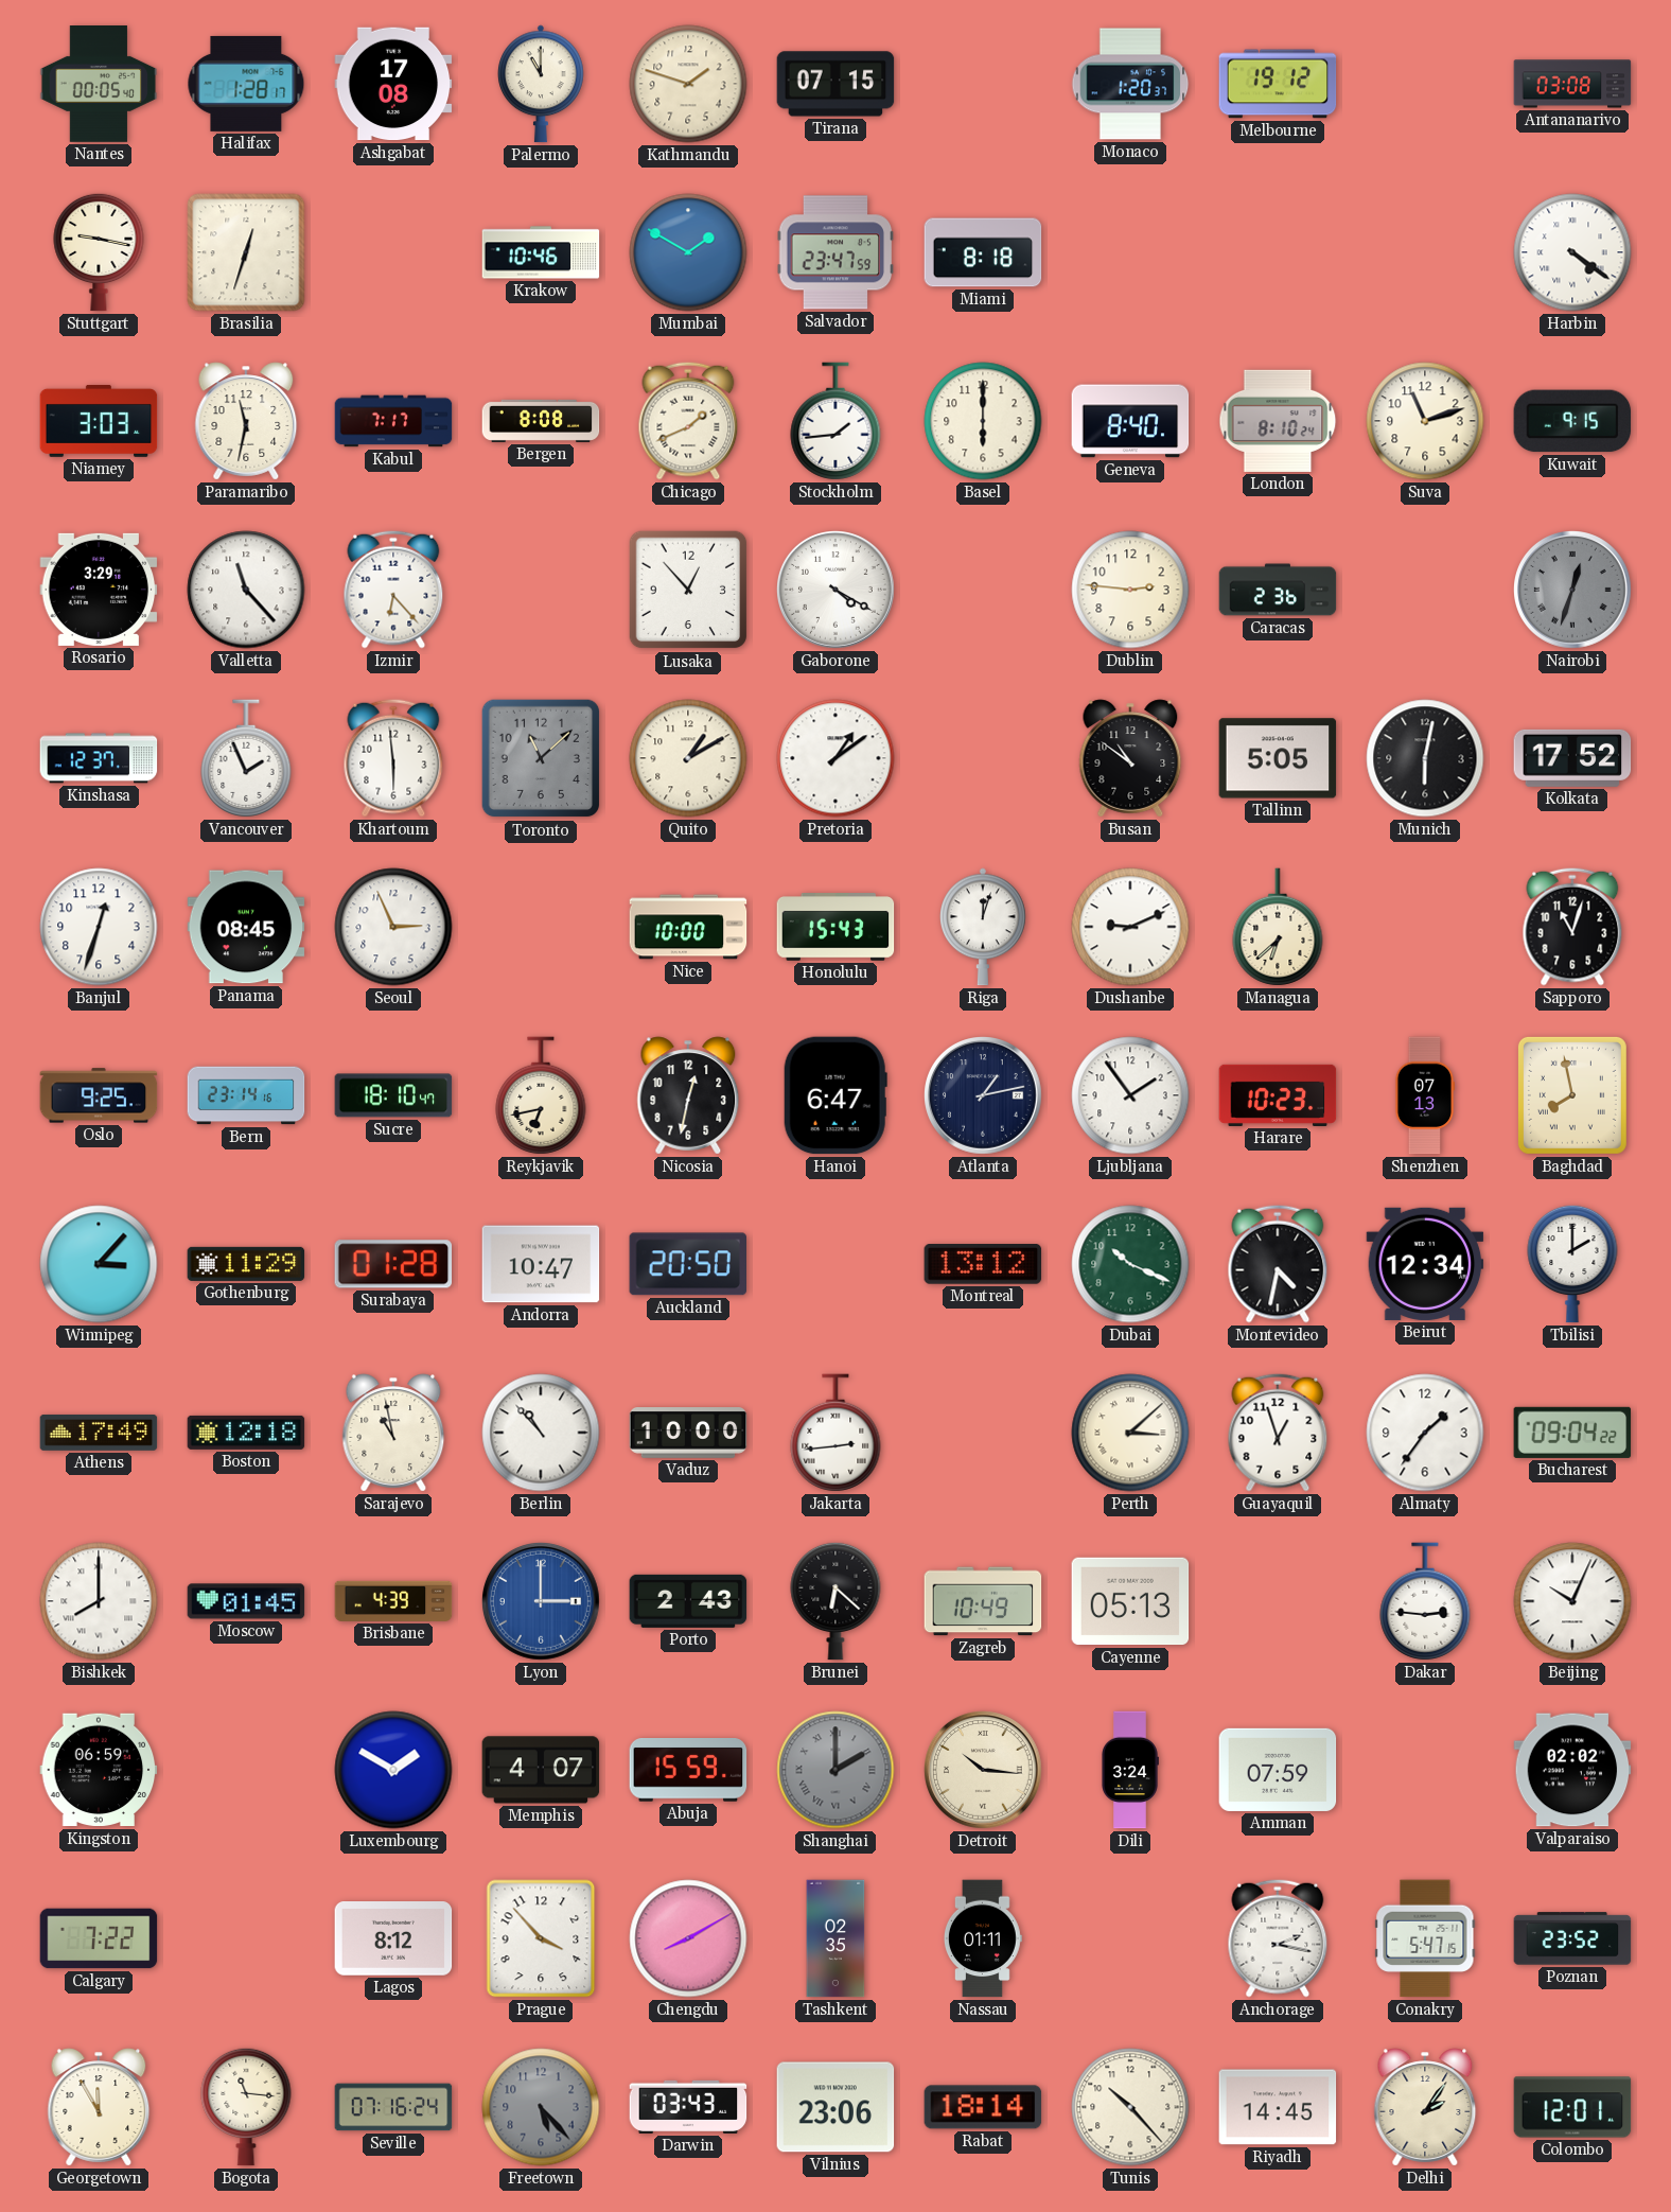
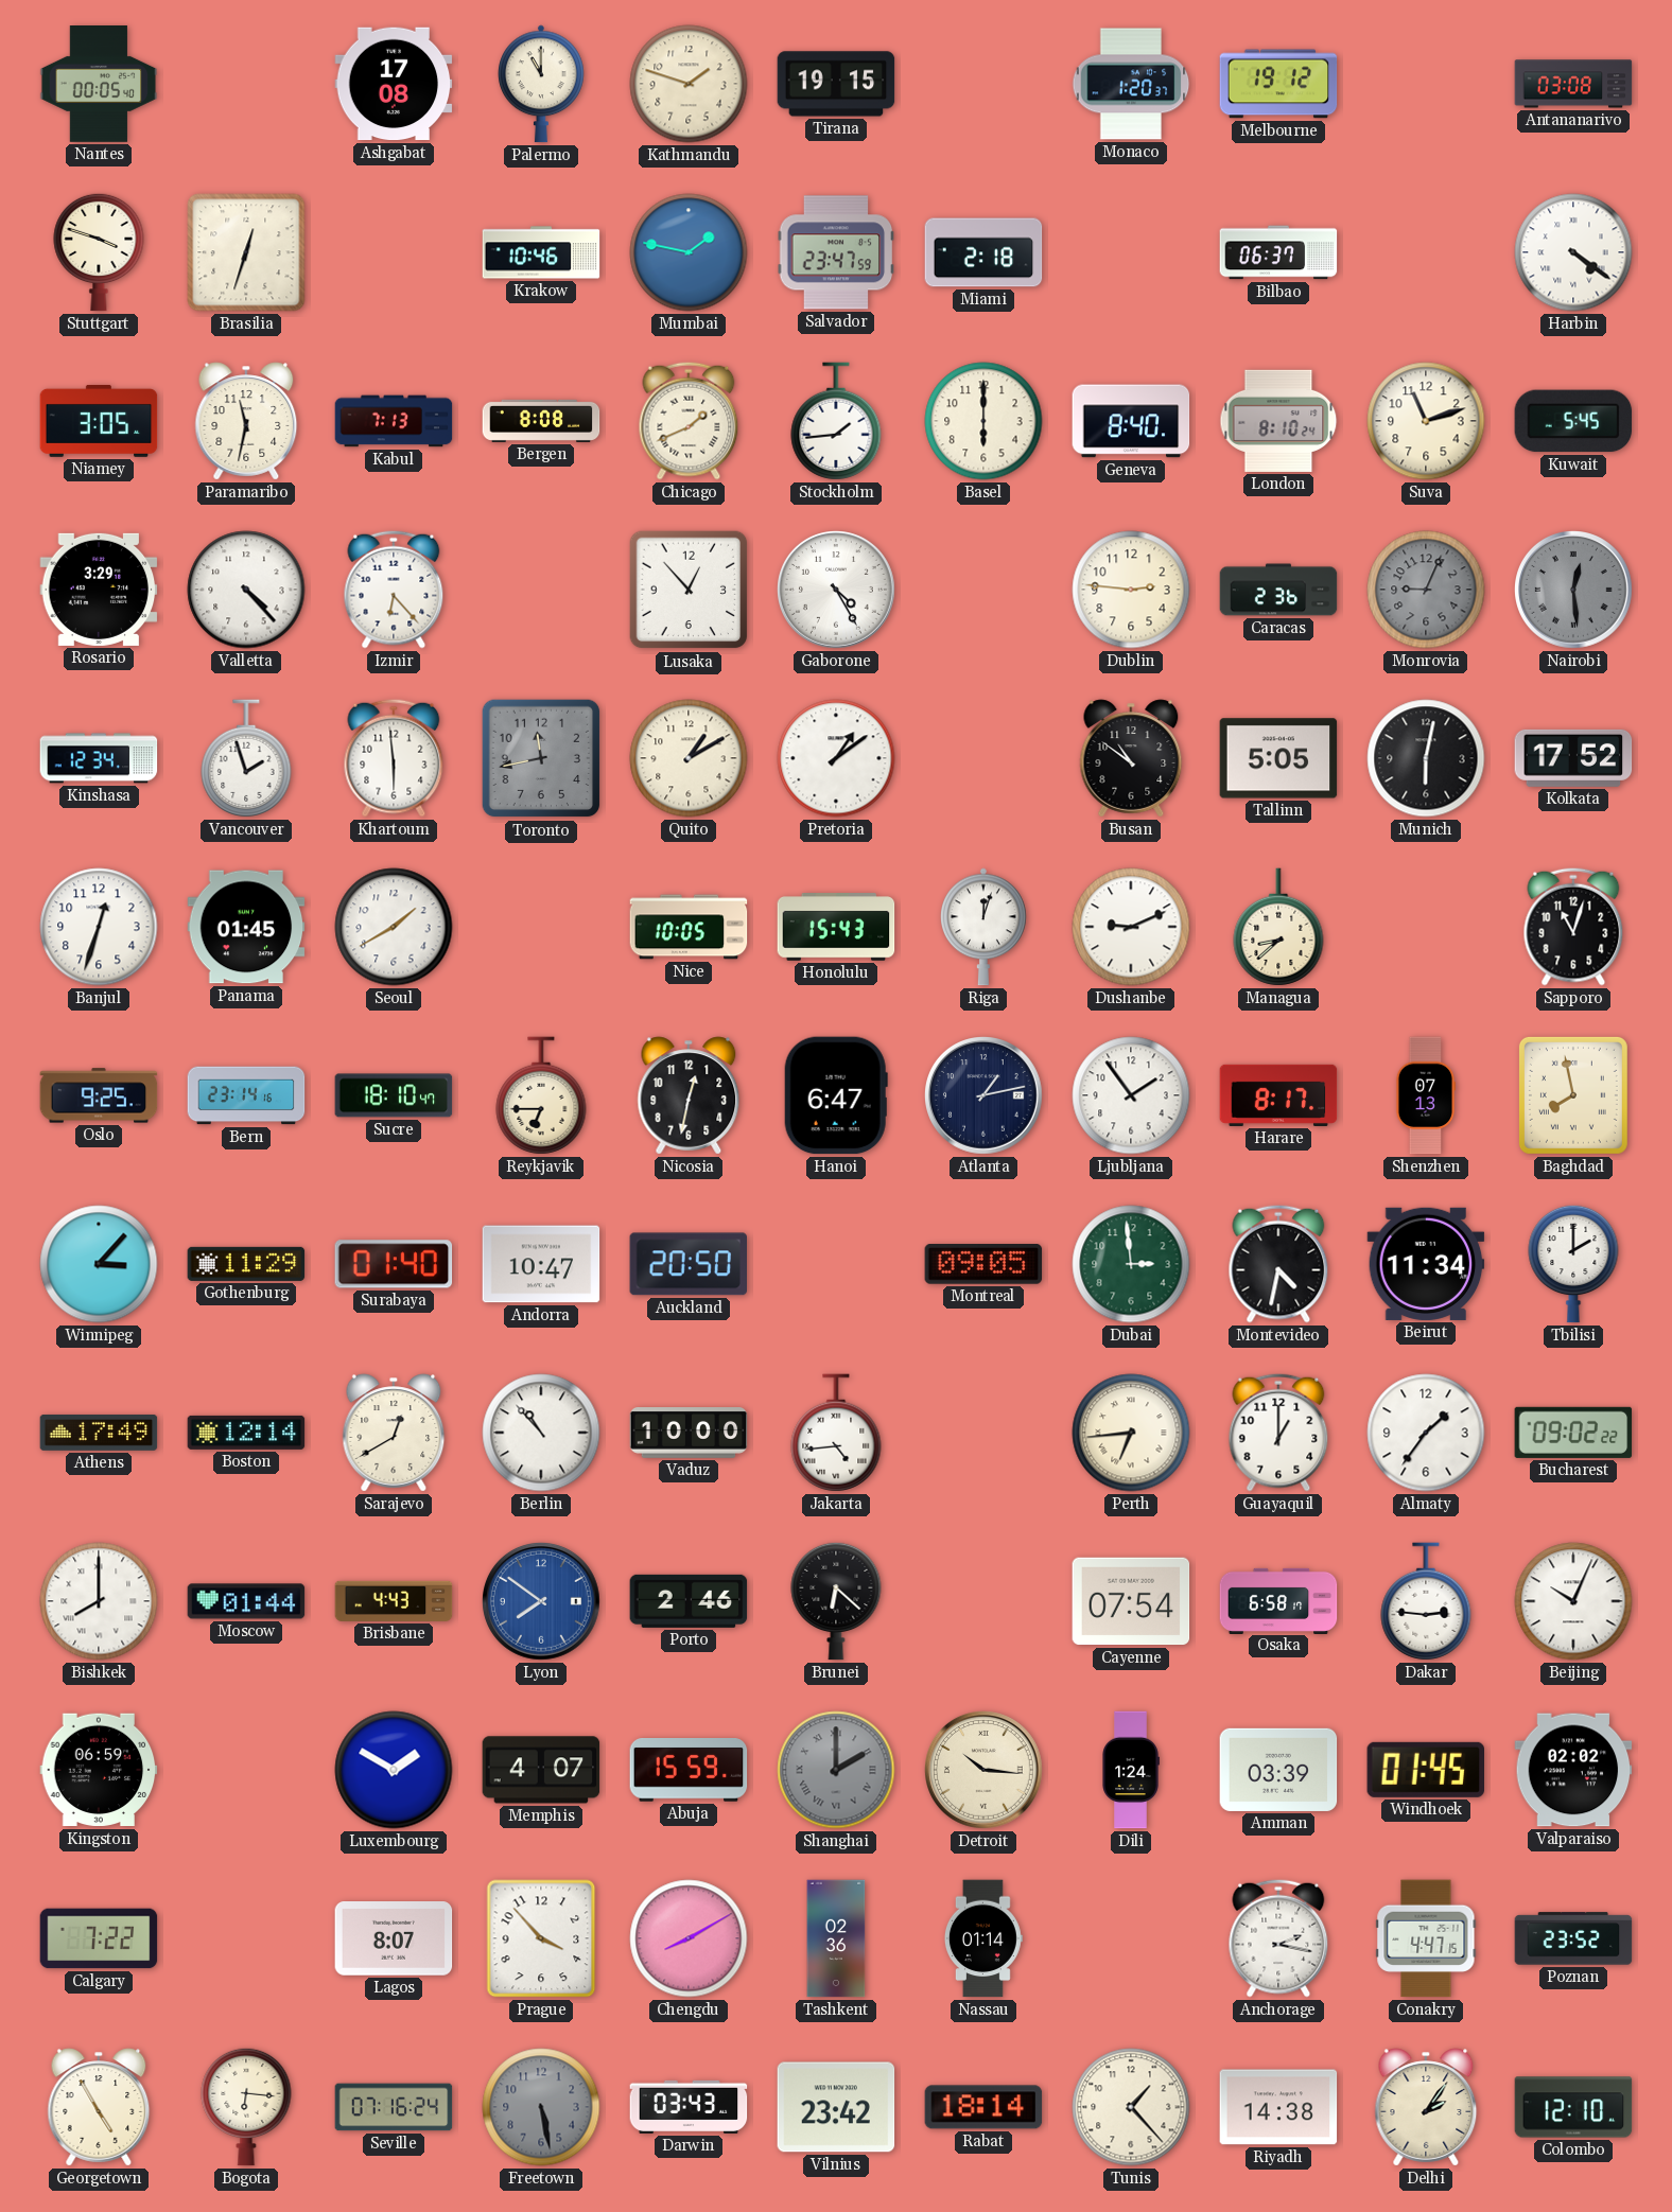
Halifax: 1:28 -> none (246, 84)
Tirana: 07:15 -> 19:15 (836, 84)
Stuttgart: 9:17 -> 3:48 (99, 252)
Mumbai: 1:50 -> 1:47 (689, 252)
Miami: 8:18 -> 2:18 (983, 252)
Bilbao: none -> 06:37 (1278, 252)
Niamey: 3:03 -> 3:05 (99, 421)
Kabul: 7:17 -> 7:13 (394, 421)
Kuwait: 9:15 -> 5:45 (1573, 421)
Valletta: 11:23 -> 4:23 (246, 590)
Gaborone: 4:20 -> 4:25 (837, 591)
Monrovia: none -> 9:04 (1426, 590)
Nairobi: 12:33 -> 12:29 (1574, 591)
Kinshasa: 12:37 -> 12:34 (99, 758)
Vancouver: 1:56 -> 1:57 (246, 758)
Toronto: 11:08 -> 11:43 (541, 758)
Panama: 08:45 -> 01:45 (246, 927)
Seoul: 2:56 -> 1:40 (394, 927)
Nice: 10:00 -> 10:05 (689, 927)
Managua: 6:38 -> 8:38 (1278, 927)
Reykjavik: 6:43 -> 6:45 (541, 1095)
Harare: 10:23 -> 8:17 (1278, 1095)
Surabaya: 01:28 -> 01:40 (394, 1264)
Montreal: 13:12 -> 09:05 (983, 1265)
Dubai: 10:19 -> 2:59 (1131, 1264)
Beirut: 12:34 -> 11:34 (1426, 1264)
Boston: 12:18 -> 12:14 (246, 1433)
Sarajevo: 10:58 -> 12:40 (394, 1433)
Jakarta: 2:44 -> 4:44 (836, 1433)
Perth: 3:08 -> 6:44 (1131, 1433)
Guayaquil: 12:57 -> 1:00 (1278, 1433)
Bucharest: 09:04 -> 09:02 (1573, 1433)
Moscow: 01:45 -> 01:44 (246, 1601)
Brisbane: 4:39 -> 4:43 (394, 1601)
Lyon: 3:00 -> 7:51 (542, 1602)
Porto: 2:43 -> 2:46 (689, 1601)
Zagreb: 10:49 -> none (983, 1601)
Cayenne: 05:13 -> 07:54 (1131, 1601)
Osaka: none -> 6:58 (1278, 1600)
Dili: 3:24 -> 1:24 (1131, 1770)
Amman: 07:59 -> 03:39 (1278, 1770)
Windhoek: none -> 01:45 (1426, 1770)
Lagos: 8:12 -> 8:07 (394, 1939)
Tashkent: 02:35 -> 02:36 (836, 1938)
Nassau: 01:11 -> 01:14 (983, 1938)
Conakry: 5:47 -> 4:47 (1426, 1938)
Georgetown: 11:55 -> 4:55 (99, 2107)
Bogota: 11:16 -> 6:16 (246, 2107)
Freetown: 5:23 -> 5:28 (541, 2107)
Vilnius: 23:06 -> 23:42 (836, 2107)
Tunis: 10:23 -> 1:23 (1131, 2107)
Riyadh: 14:45 -> 14:38 (1278, 2107)
Colombo: 12:01 -> 12:10 (1573, 2107)
